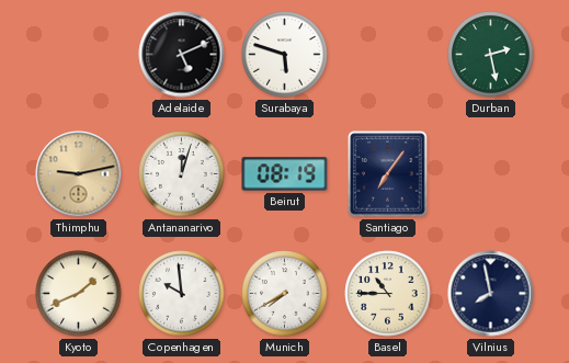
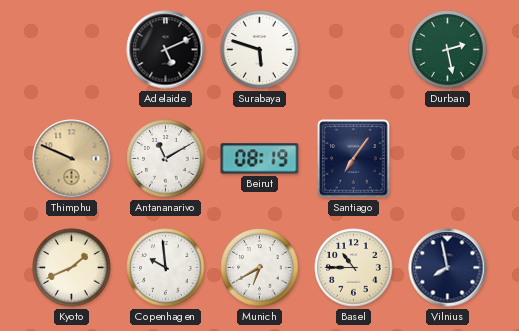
Thimphu: 9:13 -> 9:49 (72, 159)
Antananarivo: 12:03 -> 11:10 (166, 159)
Munich: 7:40 -> 6:40 (260, 268)
